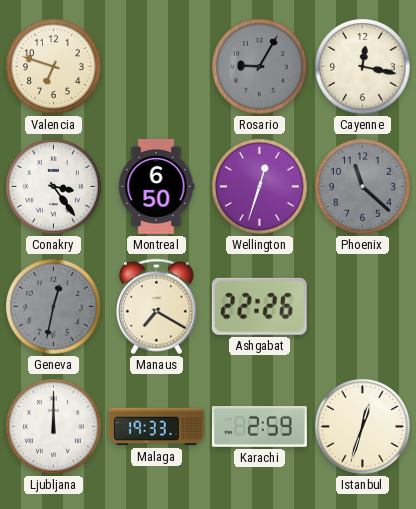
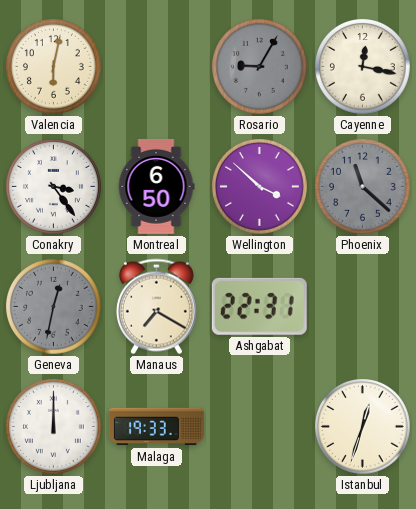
Valencia: 6:48 -> 6:02 (54, 67)
Wellington: 12:33 -> 3:52 (260, 187)
Ashgabat: 22:26 -> 22:31 (259, 306)
Karachi: 2:59 -> none (259, 427)
